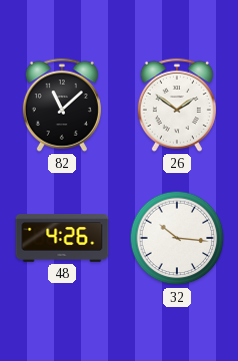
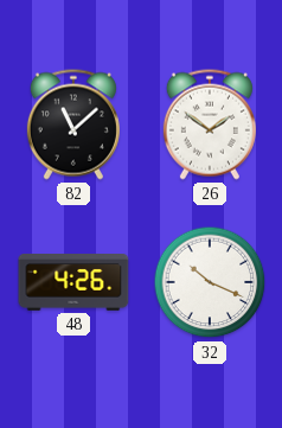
32: 10:16 -> 10:19 (210, 282)
